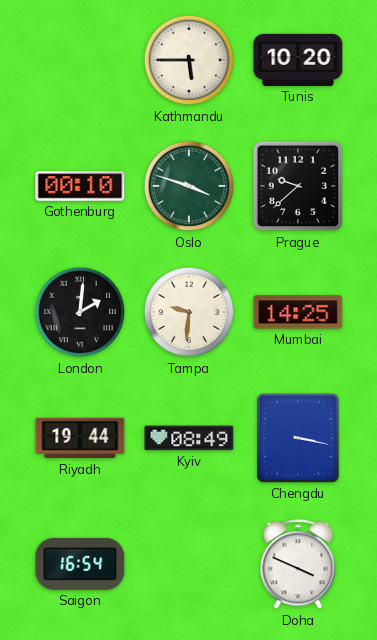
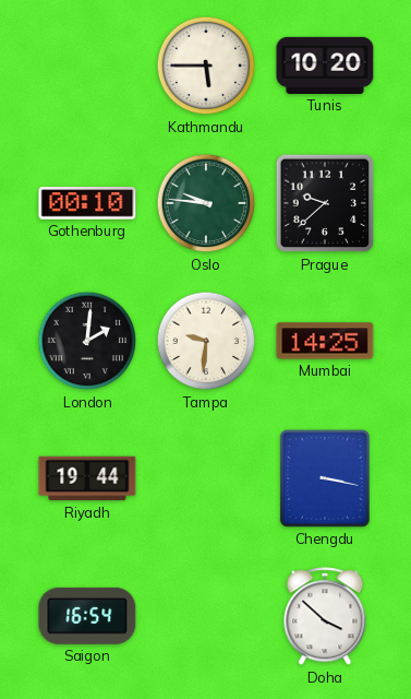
Oslo: 3:48 -> 9:46 (206, 203)
Kyiv: 08:49 -> none (189, 438)
Doha: 3:49 -> 3:52 (325, 617)
